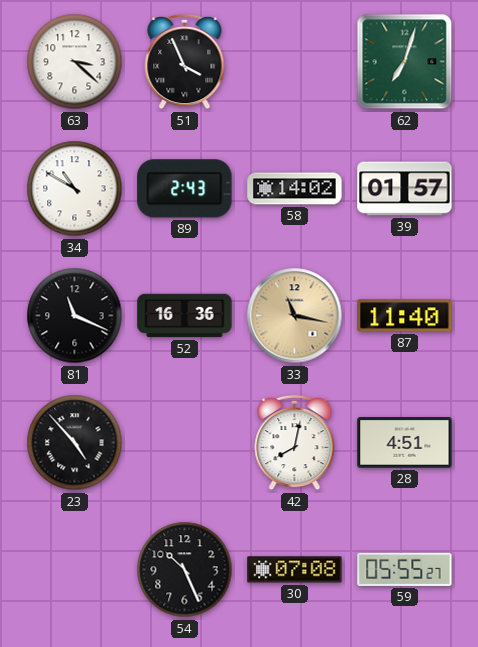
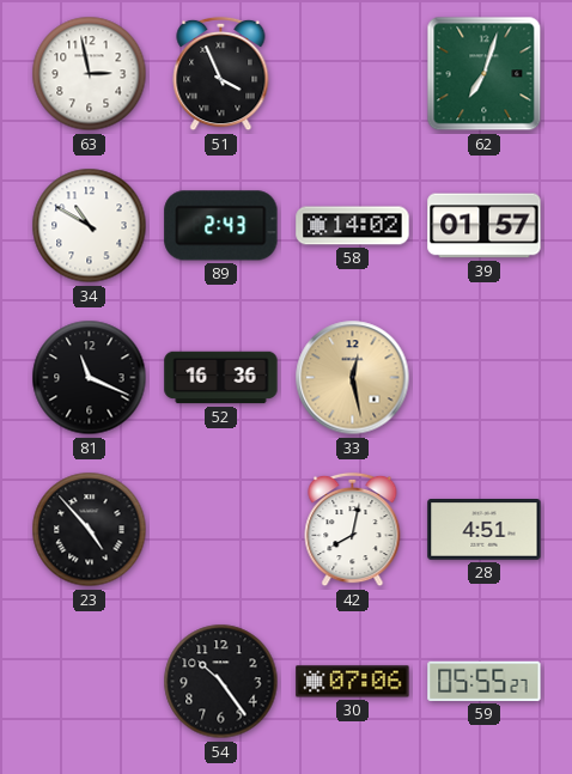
63: 3:22 -> 2:58 (90, 74)
33: 11:17 -> 12:28 (353, 378)
87: 11:40 -> none (405, 316)
54: 10:26 -> 10:24 (221, 682)
30: 07:08 -> 07:06 (353, 682)
